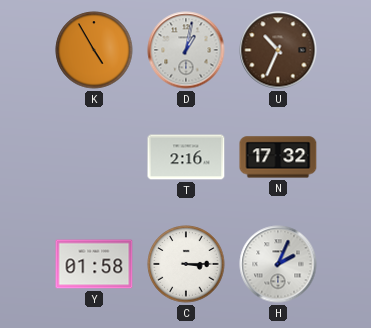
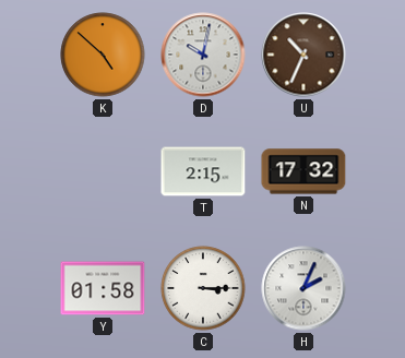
K: 4:55 -> 4:52 (103, 55)
D: 1:02 -> 10:02 (203, 55)
T: 2:16 -> 2:15 (203, 171)
